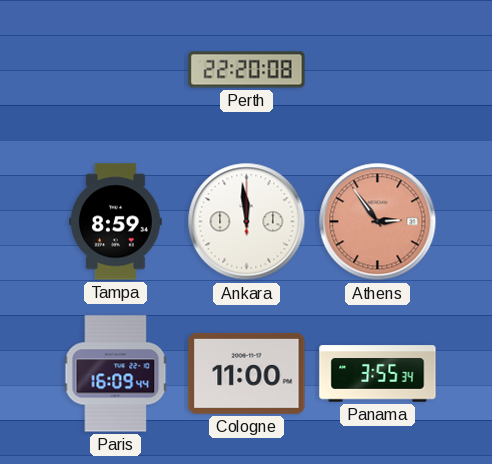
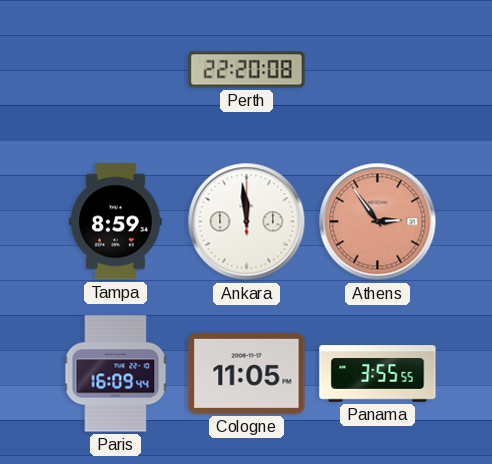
Cologne: 11:00 -> 11:05 (247, 373)
Panama: 3:55:34 -> 3:55:55 (378, 374)
